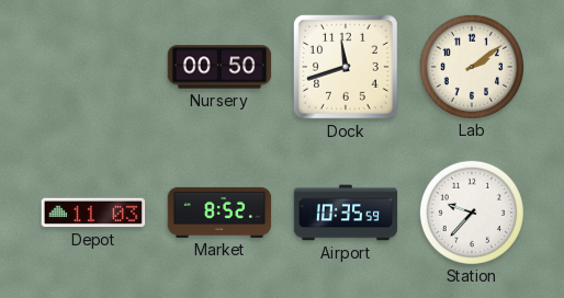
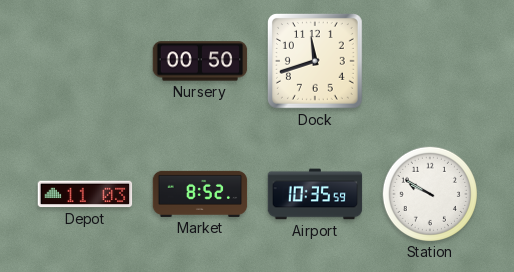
Lab: 2:09 -> none (471, 66)
Station: 9:37 -> 9:50 (429, 193)
